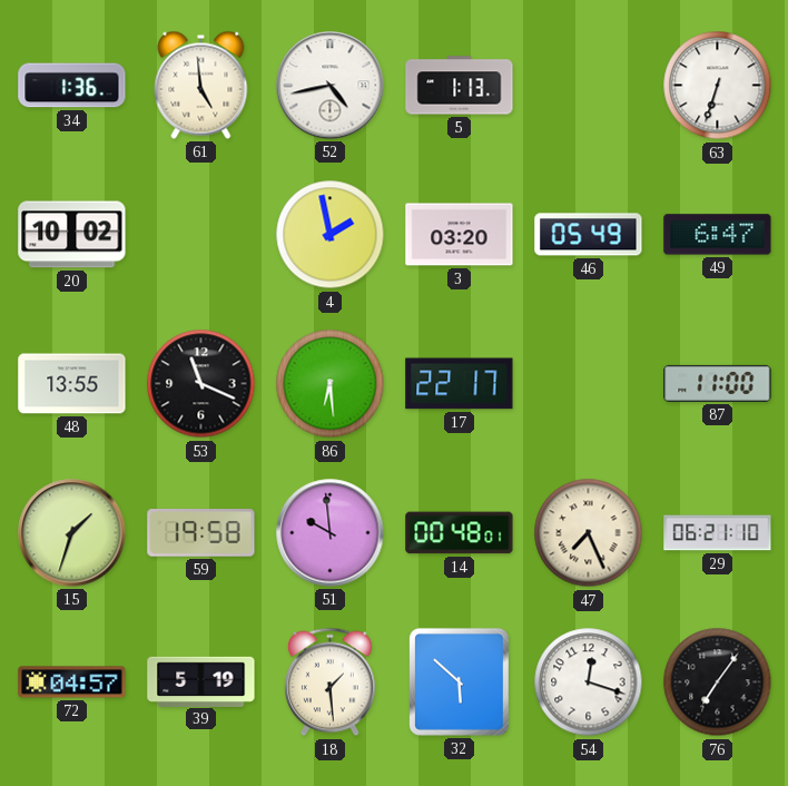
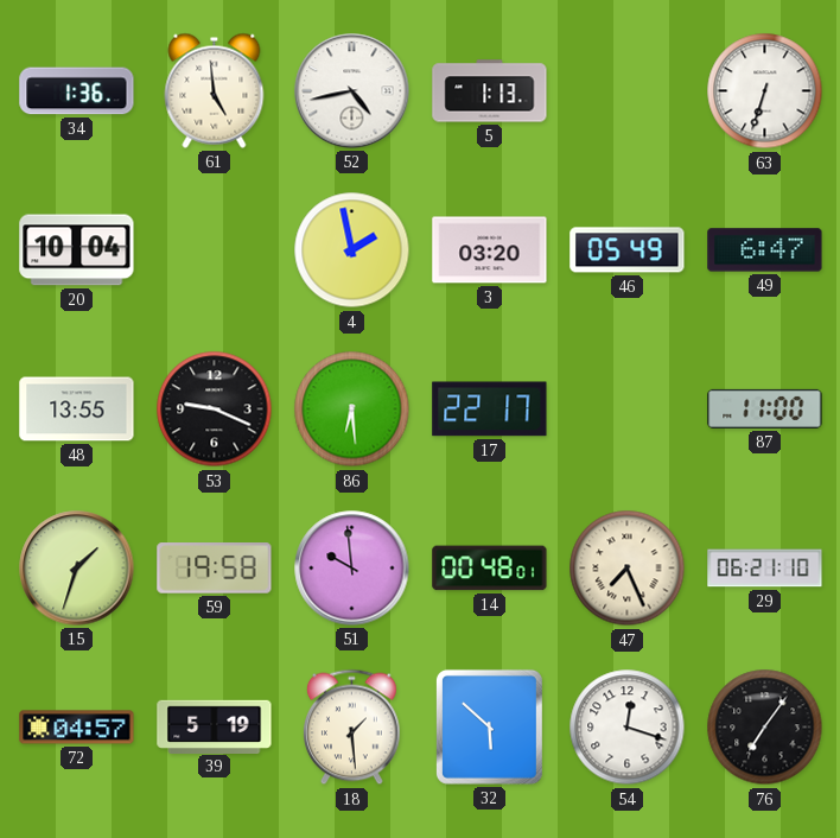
20: 10:02 -> 10:04 (77, 250)
53: 11:19 -> 9:19 (215, 410)
